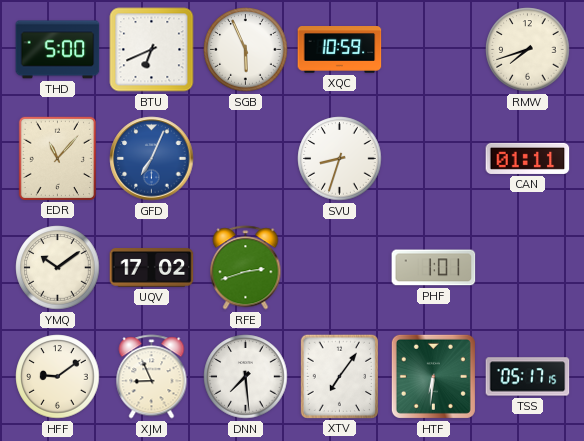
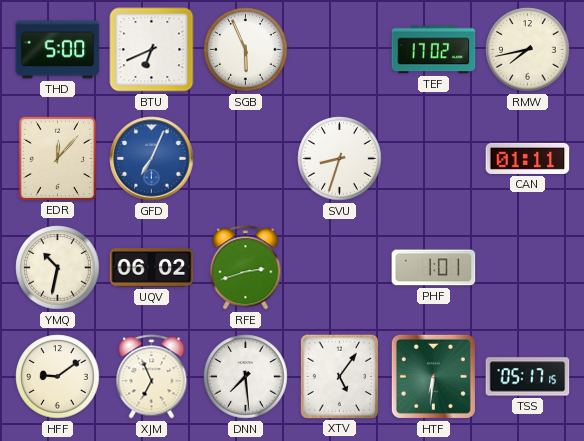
XQC: 10:59 -> none (340, 50)
TEF: none -> 17:02 (434, 50)
RMW: 7:42 -> 7:43 (528, 50)
EDR: 11:07 -> 12:07 (57, 158)
YMQ: 10:09 -> 10:32 (58, 268)
UQV: 17:02 -> 06:02 (152, 268)
XJM: 8:56 -> 6:56 (152, 377)
XTV: 7:06 -> 5:06 (339, 376)
